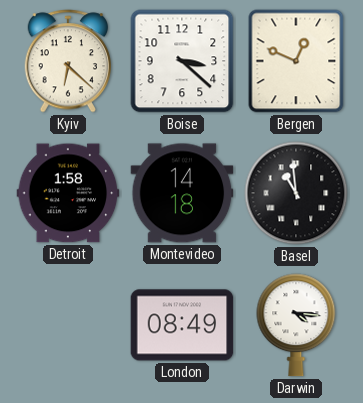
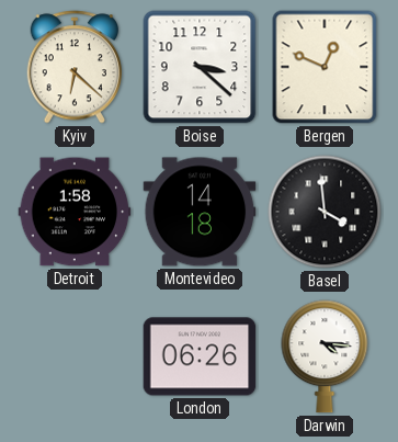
Basel: 10:59 -> 3:59 (325, 212)
London: 08:49 -> 06:26 (200, 356)
